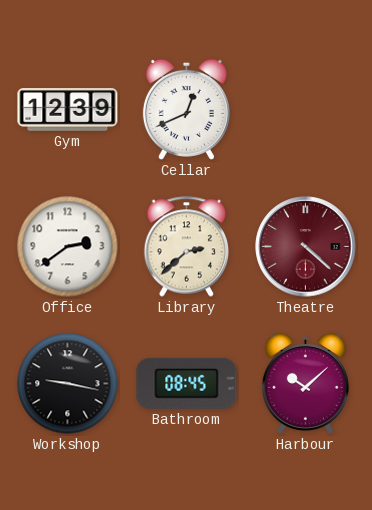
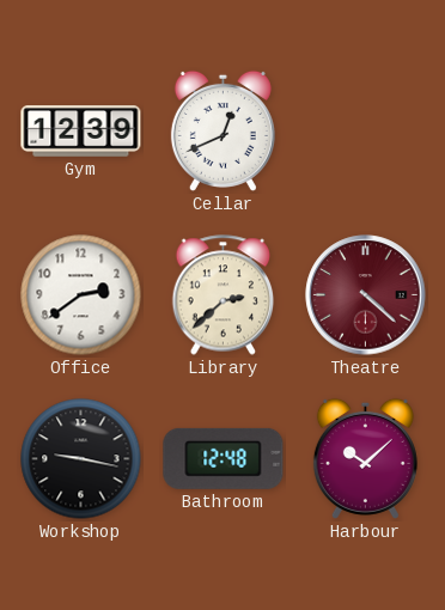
Bathroom: 08:45 -> 12:48 (224, 458)
